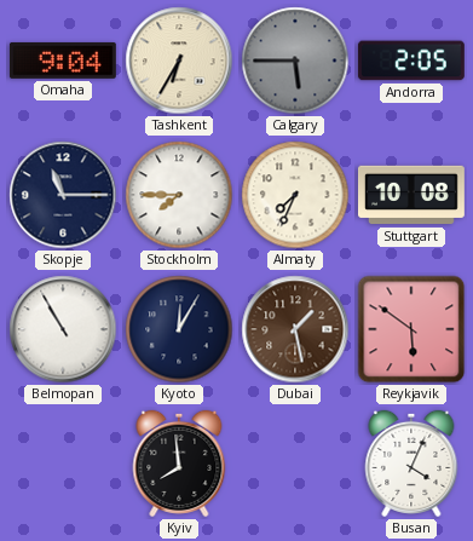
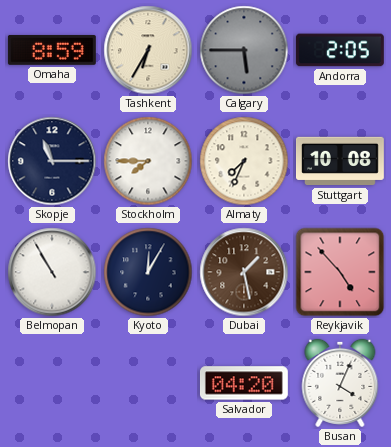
Omaha: 9:04 -> 8:59 (52, 50)
Reykjavik: 5:51 -> 4:53 (340, 272)
Kyiv: 7:59 -> none (179, 464)
Salvador: none -> 04:20 (244, 383)
